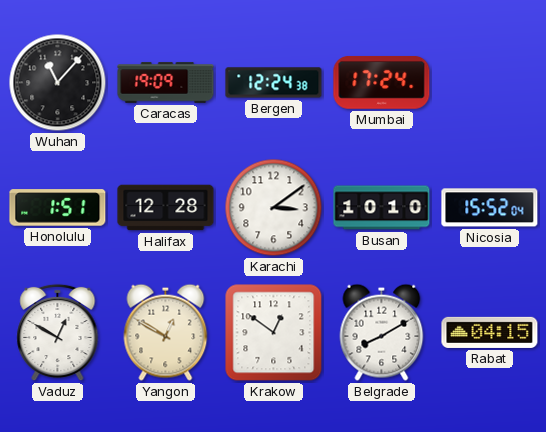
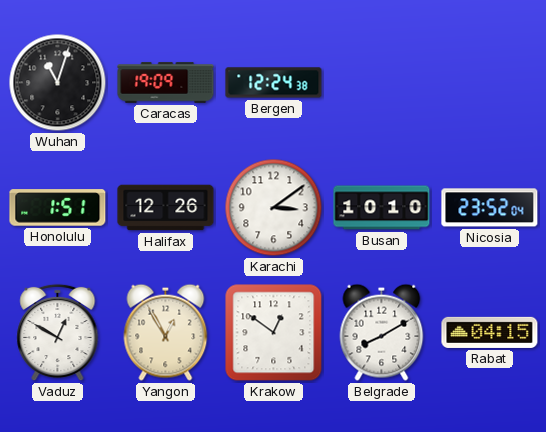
Wuhan: 11:07 -> 11:03 (58, 83)
Mumbai: 17:24 -> none (382, 83)
Halifax: 12:28 -> 12:26 (166, 208)
Nicosia: 15:52 -> 23:52 (490, 208)
Yangon: 12:50 -> 12:55 (166, 332)
